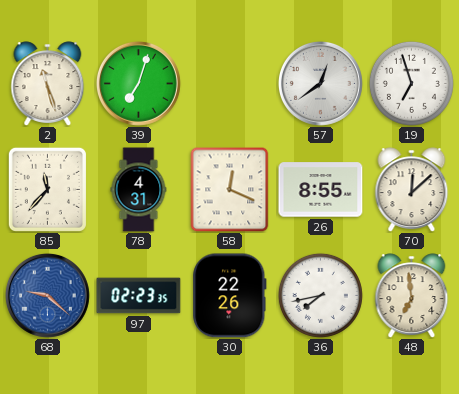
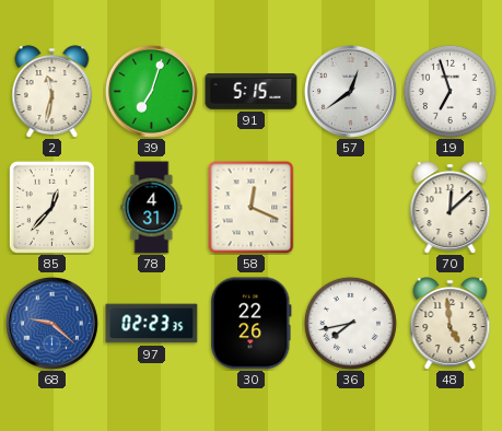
2: 11:27 -> 11:32 (52, 92)
91: none -> 5:15 (252, 92)
85: 11:37 -> 12:37 (51, 207)
26: 8:55 -> none (321, 190)
48: 6:59 -> 4:59 (451, 324)
